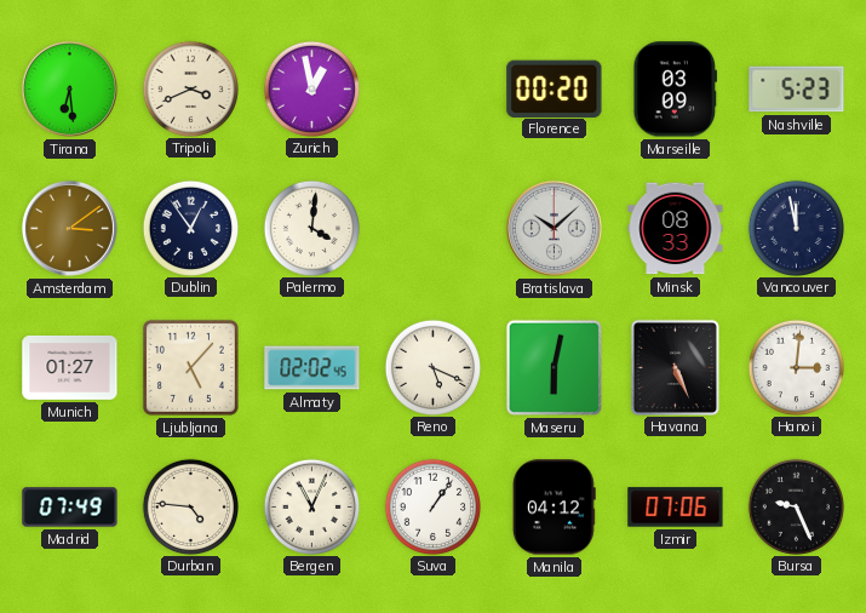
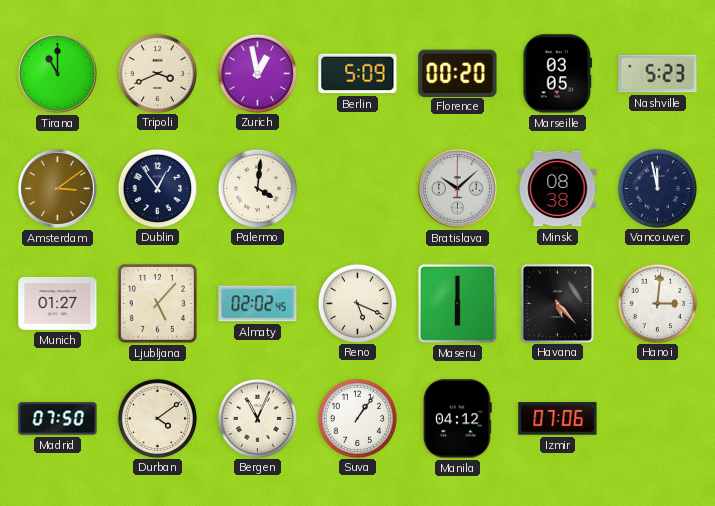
Tirana: 6:29 -> 11:00 (57, 73)
Berlin: none -> 5:09 (358, 74)
Marseille: 03:09 -> 03:05 (558, 74)
Minsk: 08:33 -> 08:38 (558, 189)
Maseru: 6:02 -> 6:00 (457, 303)
Havana: 5:26 -> 5:23 (557, 303)
Madrid: 07:49 -> 07:50 (58, 419)
Durban: 4:46 -> 4:09 (157, 418)
Bursa: 9:26 -> none (796, 506)
